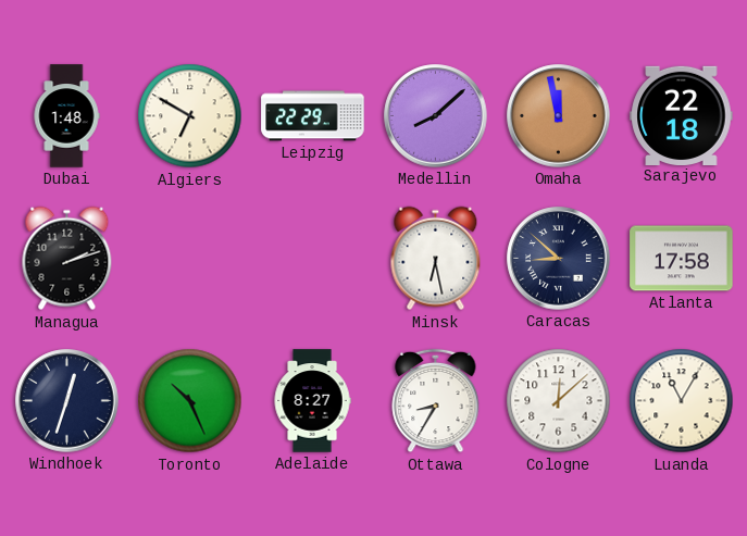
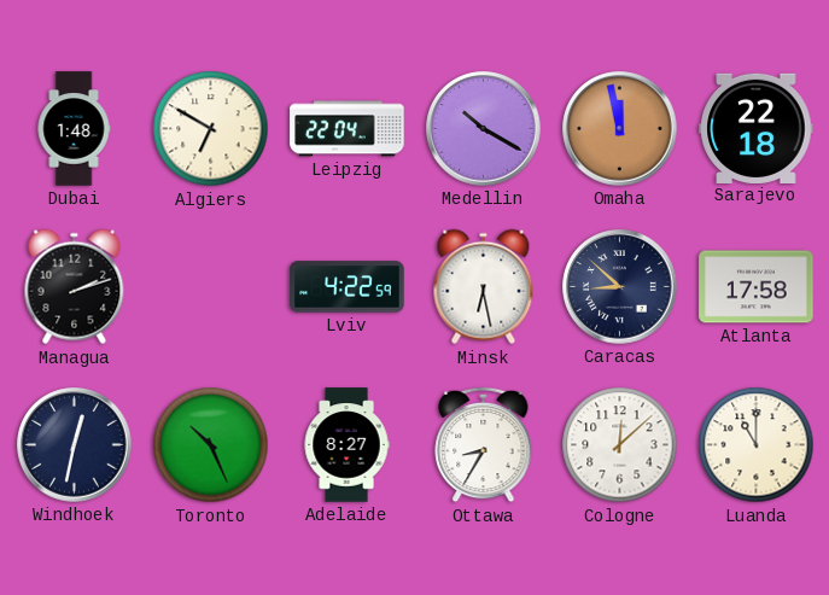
Leipzig: 22:29 -> 22:04 (348, 129)
Medellin: 8:08 -> 10:20 (484, 129)
Lviv: none -> 4:22 (348, 287)
Windhoek: 12:33 -> 12:32 (75, 445)
Luanda: 11:05 -> 11:00 (757, 445)
